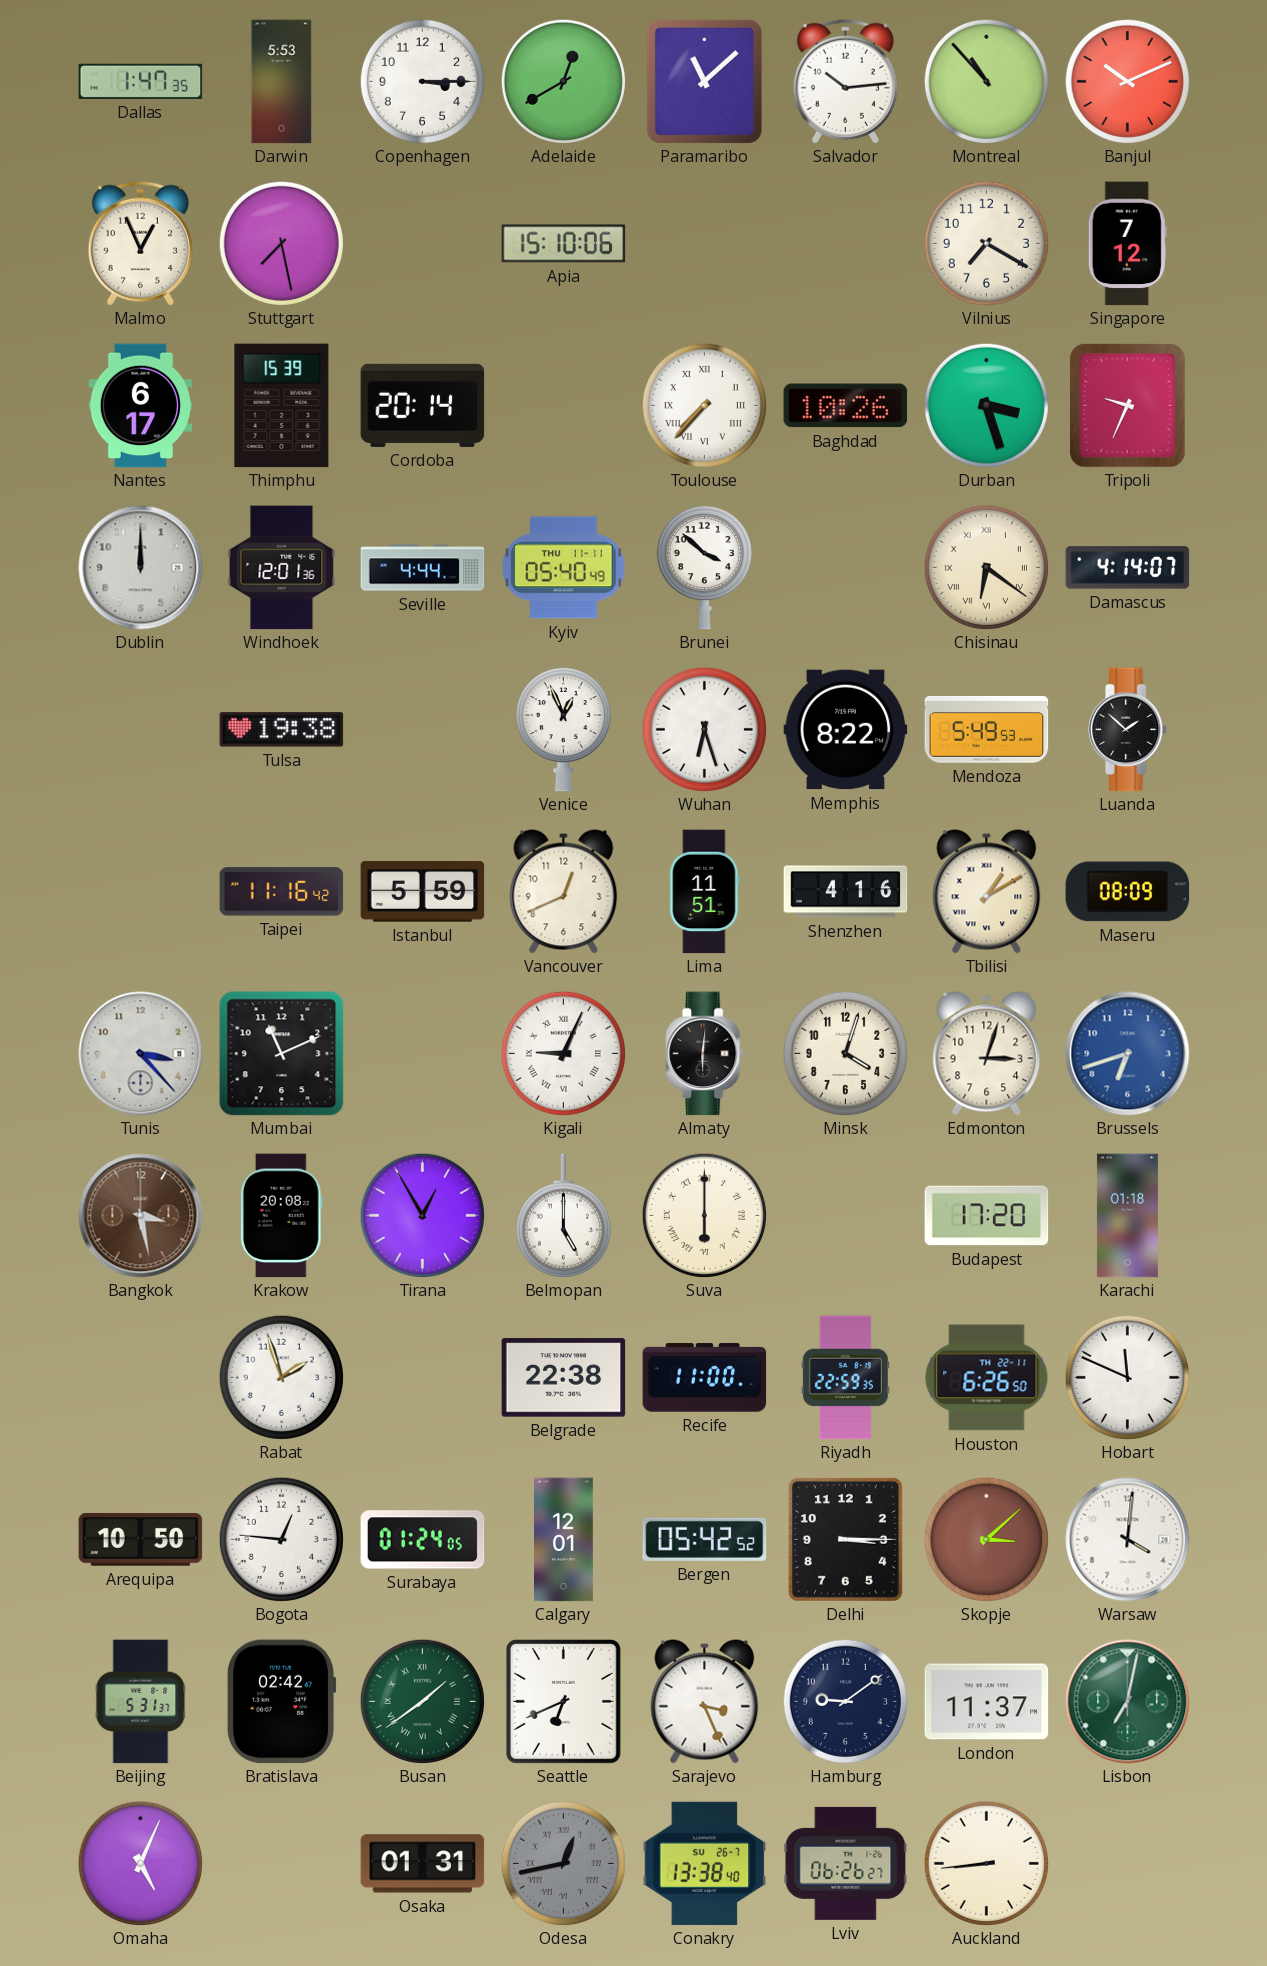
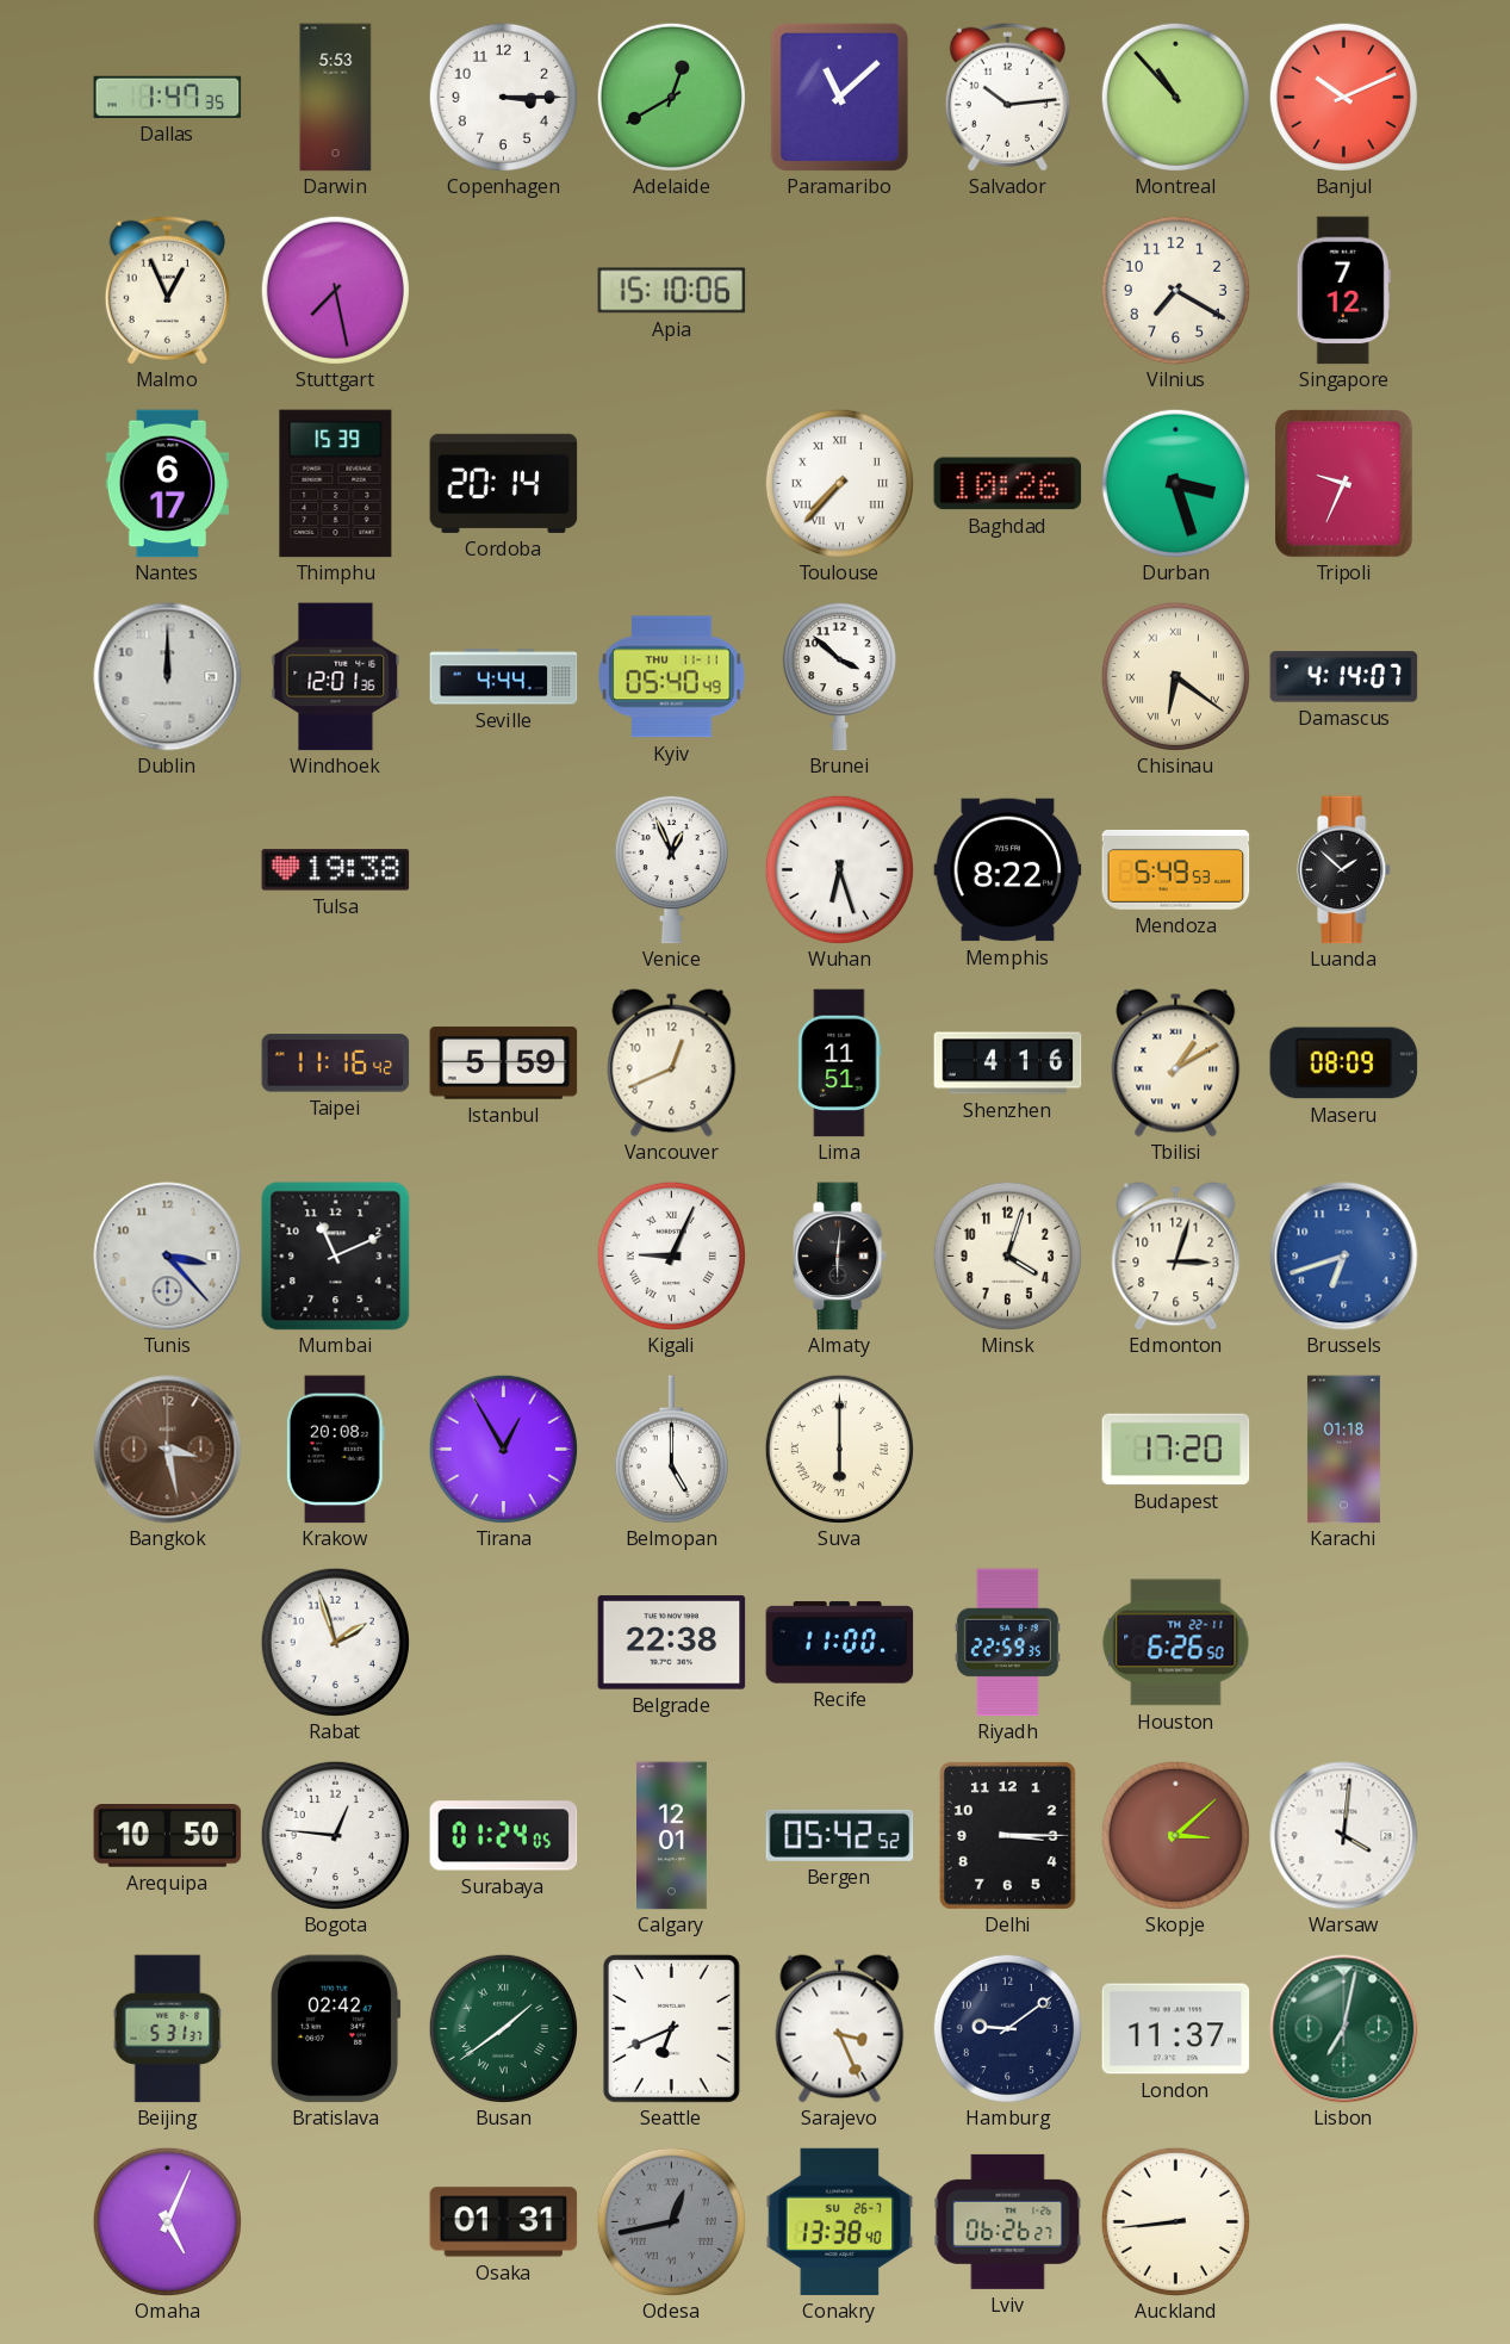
Hobart: 11:49 -> none (1127, 1377)
